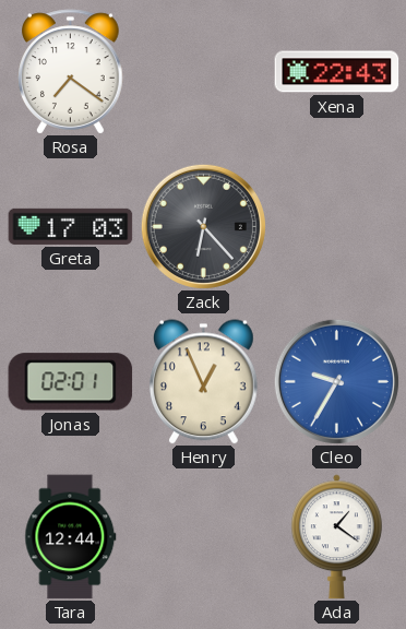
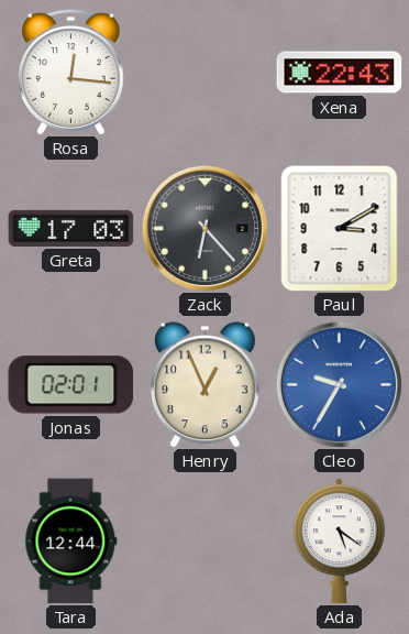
Rosa: 7:21 -> 12:16 (71, 73)
Paul: none -> 3:10 (340, 229)
Ada: 1:21 -> 5:21 (339, 542)
